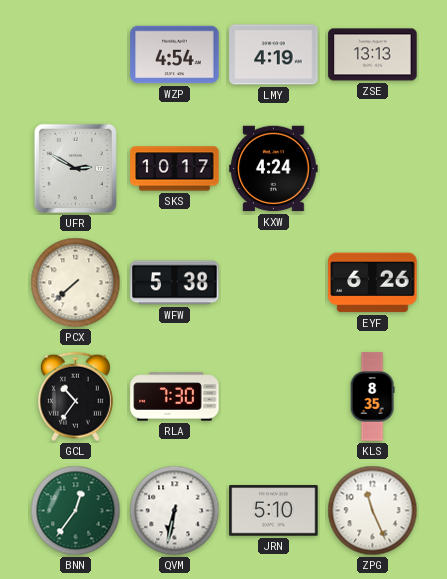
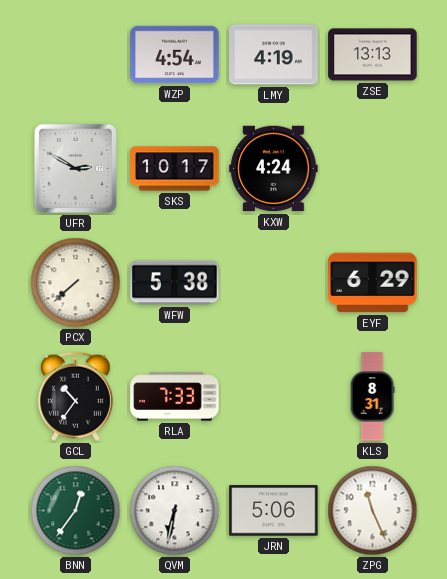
EYF: 6:26 -> 6:29 (373, 283)
RLA: 7:30 -> 7:33 (175, 397)
KLS: 8:35 -> 8:31 (372, 397)
JRN: 5:10 -> 5:06 (274, 511)
